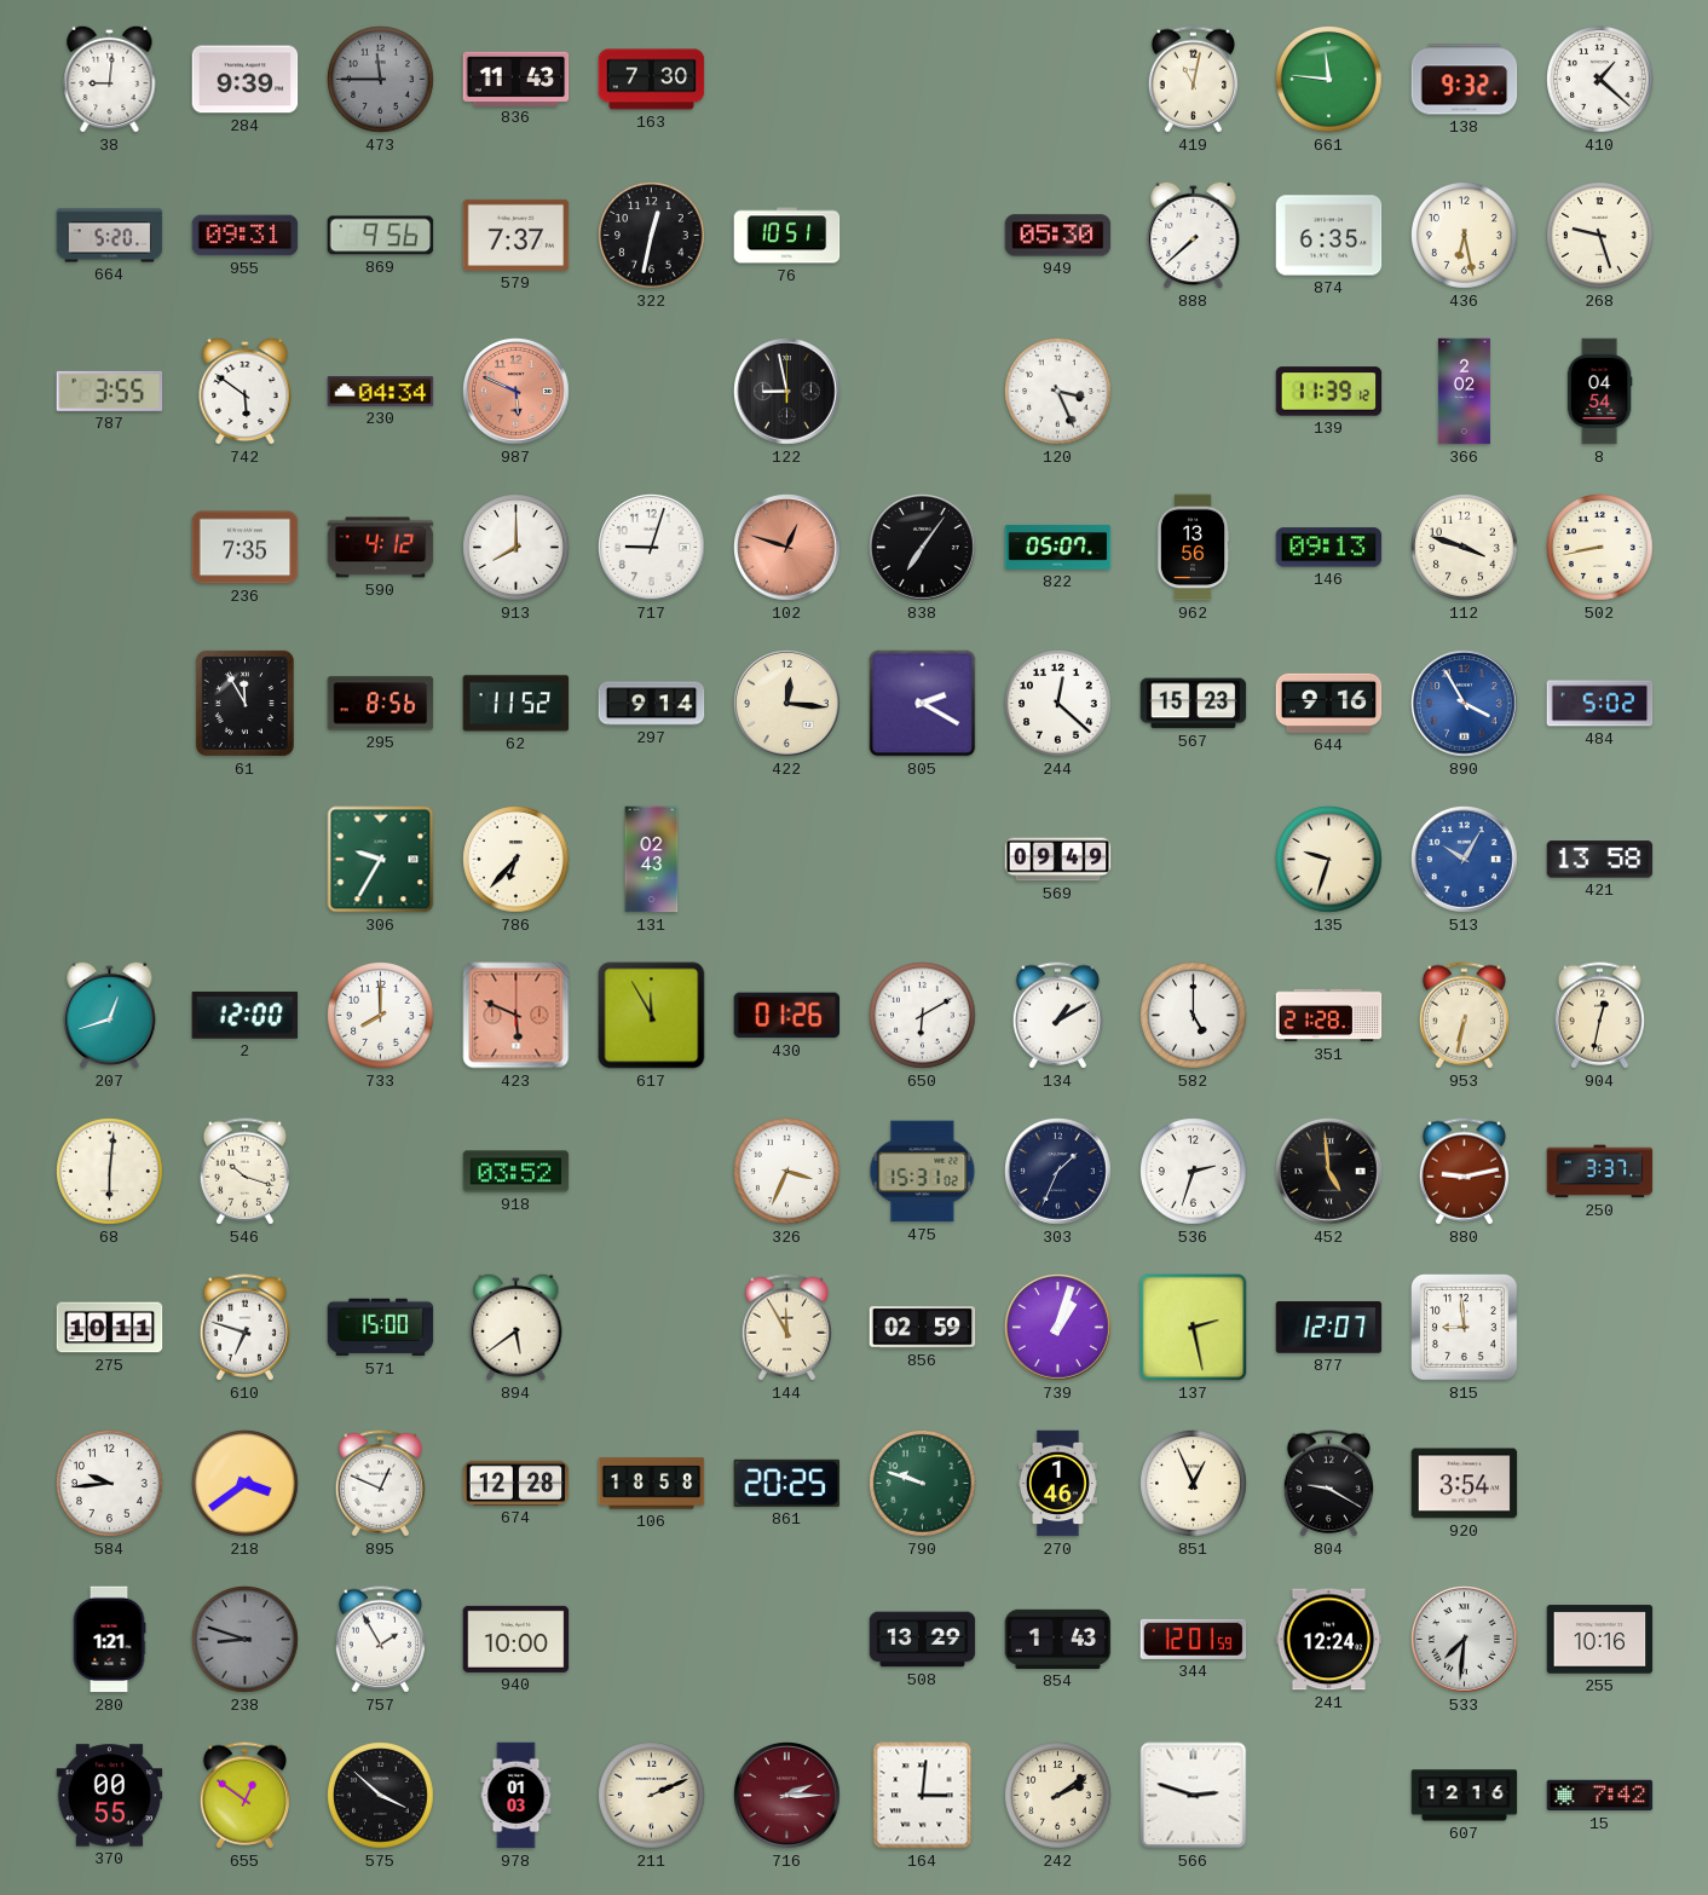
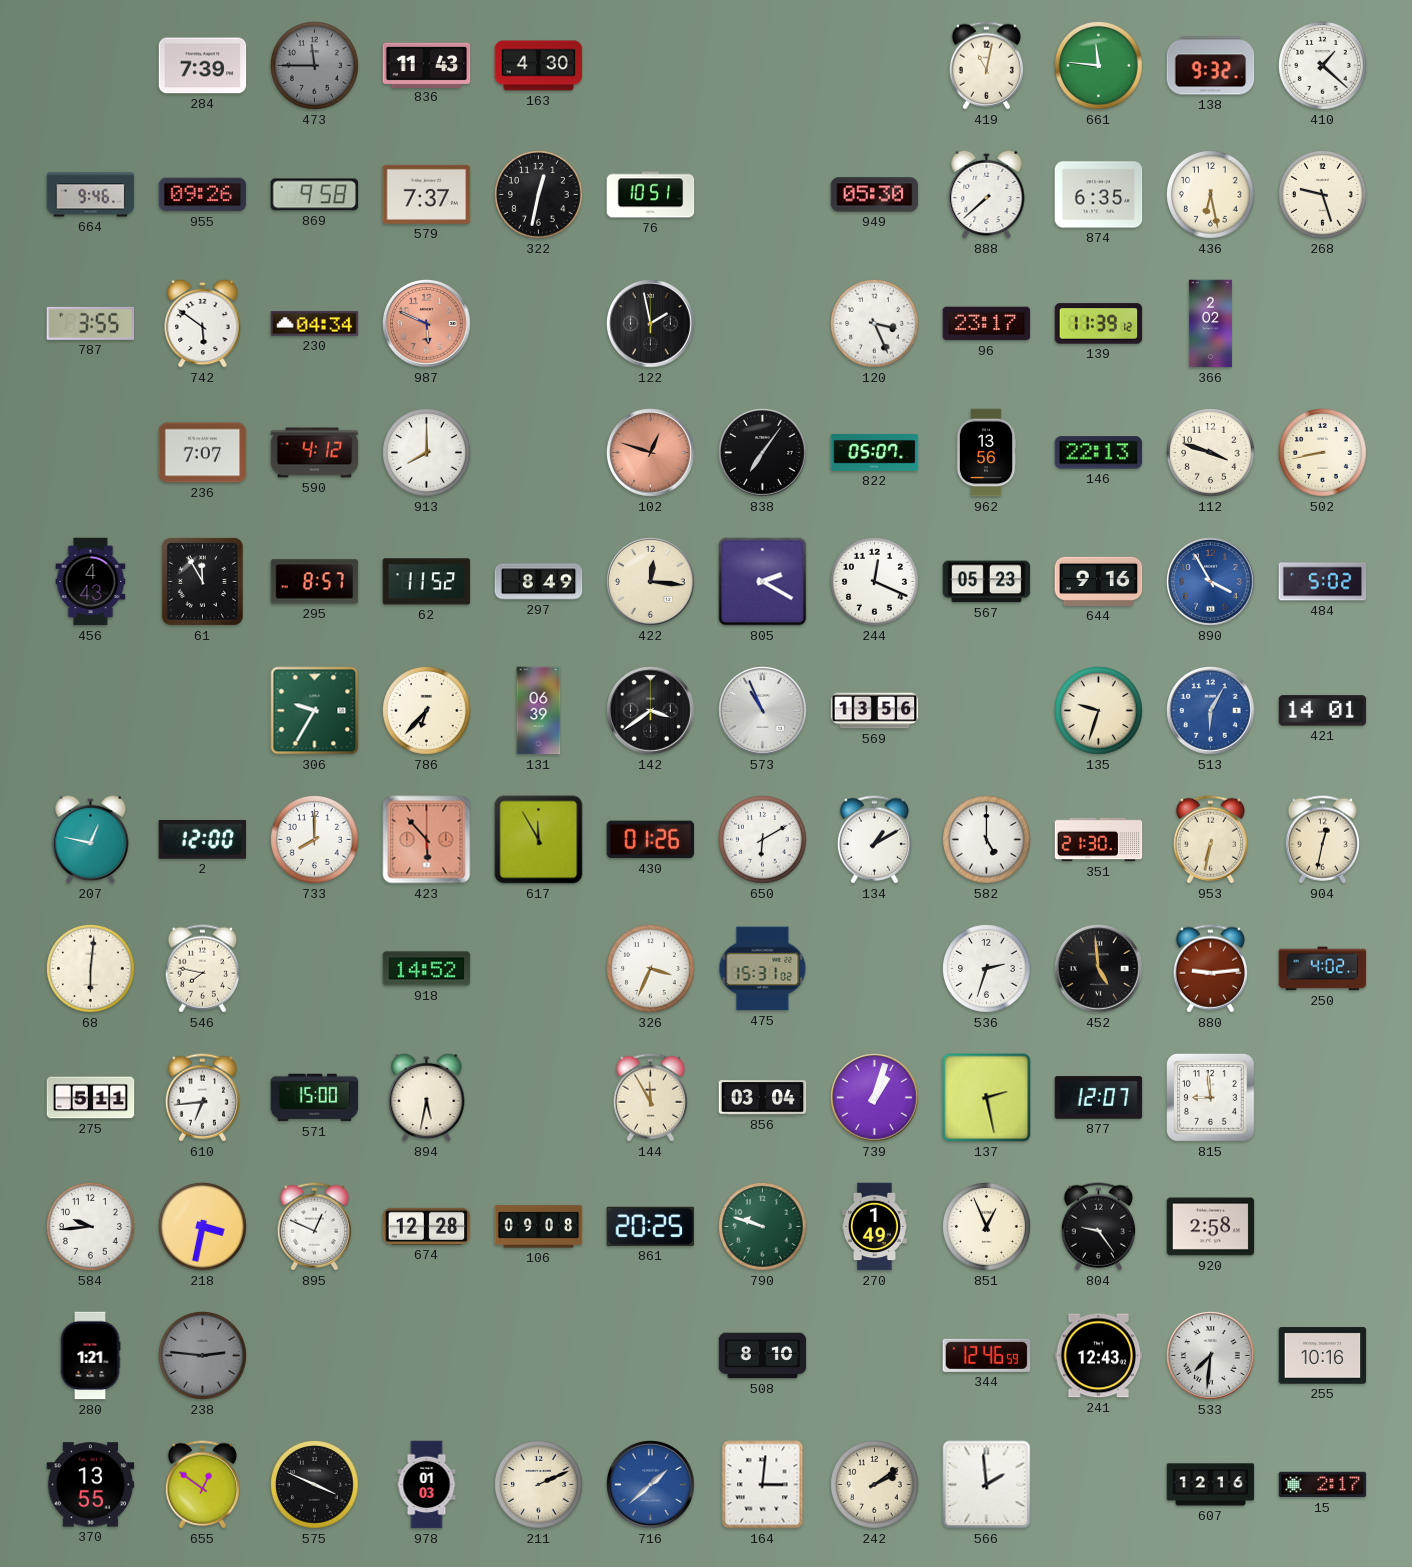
38: 9:01 -> none (110, 79)
284: 9:39 -> 7:39 (203, 66)
163: 7:30 -> 4:30 (539, 66)
664: 5:20 -> 9:46 (91, 195)
955: 09:31 -> 09:26 (203, 195)
869: 9:56 -> 9:58 (315, 195)
122: 8:58 -> 1:58 (651, 324)
96: none -> 23:17 (987, 324)
8: 04:54 -> none (1599, 392)
236: 7:35 -> 7:07 (203, 453)
717: 9:03 -> none (652, 548)
146: 09:13 -> 22:13 (1099, 453)
456: none -> 4:43 (91, 582)
295: 8:56 -> 8:57 (315, 582)
297: 9:14 -> 8:49 (539, 582)
244: 12:22 -> 12:19 (875, 582)
567: 15:23 -> 05:23 (987, 582)
131: 02:43 -> 06:39 (539, 711)
142: none -> 3:39 (651, 711)
573: none -> 10:56 (763, 711)
569: 09:49 -> 13:56 (875, 711)
513: 10:05 -> 6:05 (1211, 711)
421: 13:58 -> 14:01 (1323, 711)
207: 12:42 -> 12:47 (91, 839)
423: 5:49 -> 5:53 (427, 840)
351: 21:28 -> 21:30 (1099, 840)
546: 10:18 -> 7:47 (202, 969)
918: 03:52 -> 14:52 (427, 969)
303: 1:34 -> none (1058, 1172)
880: 9:13 -> 9:14 (1210, 969)
250: 3:37 -> 4:02 (1323, 969)
275: 10:11 -> 5:11 (91, 1098)
610: 6:48 -> 6:44 (202, 1098)
894: 5:39 -> 5:32 (427, 1097)
856: 02:59 -> 03:04 (763, 1098)
218: 3:39 -> 3:32 (203, 1227)
106: 18:58 -> 09:08 (539, 1227)
270: 1:46 -> 1:49 (874, 1227)
804: 9:20 -> 9:24 (1098, 1227)
920: 3:54 -> 2:58 (1211, 1227)
238: 8:48 -> 2:46 (203, 1356)
757: 1:55 -> none (380, 1640)
940: 10:00 -> none (517, 1639)
508: 13:29 -> 8:10 (763, 1356)
854: 1:43 -> none (1058, 1639)
344: 12:01 -> 12:46 (987, 1355)
241: 12:24 -> 12:43 (1099, 1356)
370: 00:55 -> 13:55 (91, 1485)
575: 3:52 -> 3:49 (315, 1485)
716: 2:15 -> 1:38 (651, 1485)
716 dial: burgundy -> blue (651, 1485)
566: 2:48 -> 1:59 (987, 1485)
15: 7:42 -> 2:17 (1323, 1485)
